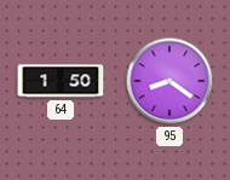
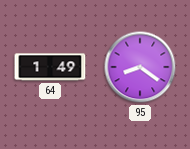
64: 1:50 -> 1:49 (50, 67)
